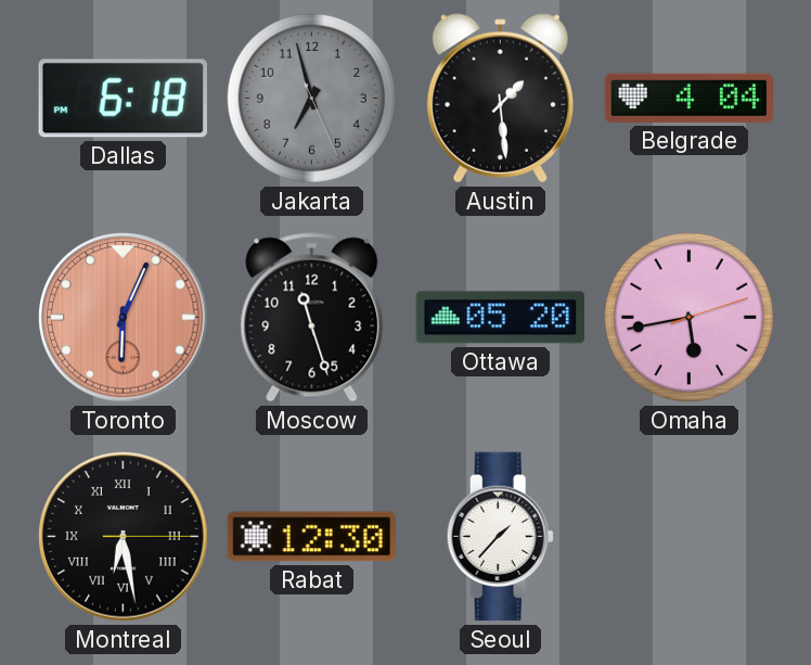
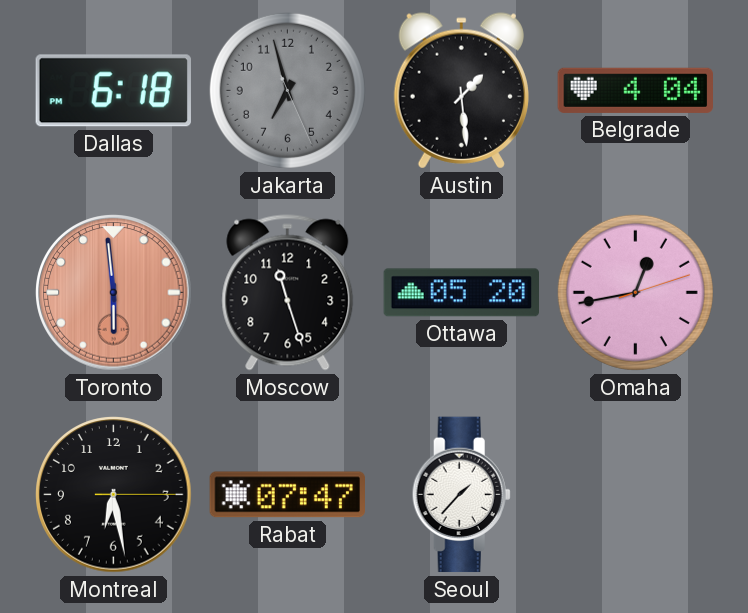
Toronto: 6:04 -> 5:59 (114, 293)
Omaha: 5:43 -> 12:43 (635, 292)
Montreal numerals: Roman -> Arabic (114, 495)
Rabat: 12:30 -> 07:47 (287, 495)
